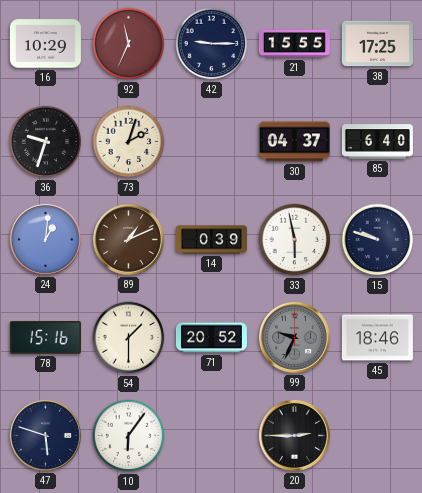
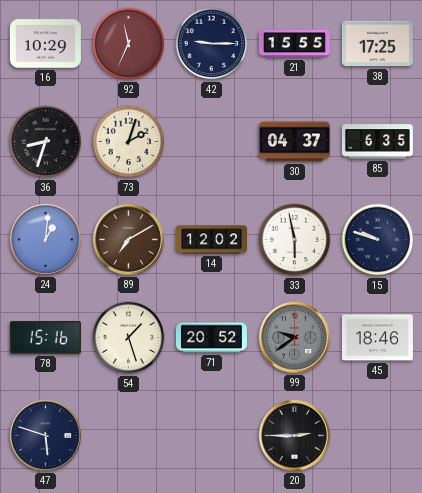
36: 9:33 -> 8:33 (46, 142)
85: 6:40 -> 6:35 (377, 142)
89: 1:11 -> 7:10 (128, 239)
14: 0:39 -> 12:02 (211, 240)
54: 1:30 -> 1:27 (129, 338)
99: 9:34 -> 9:39 (294, 337)
10: 6:06 -> none (129, 436)
